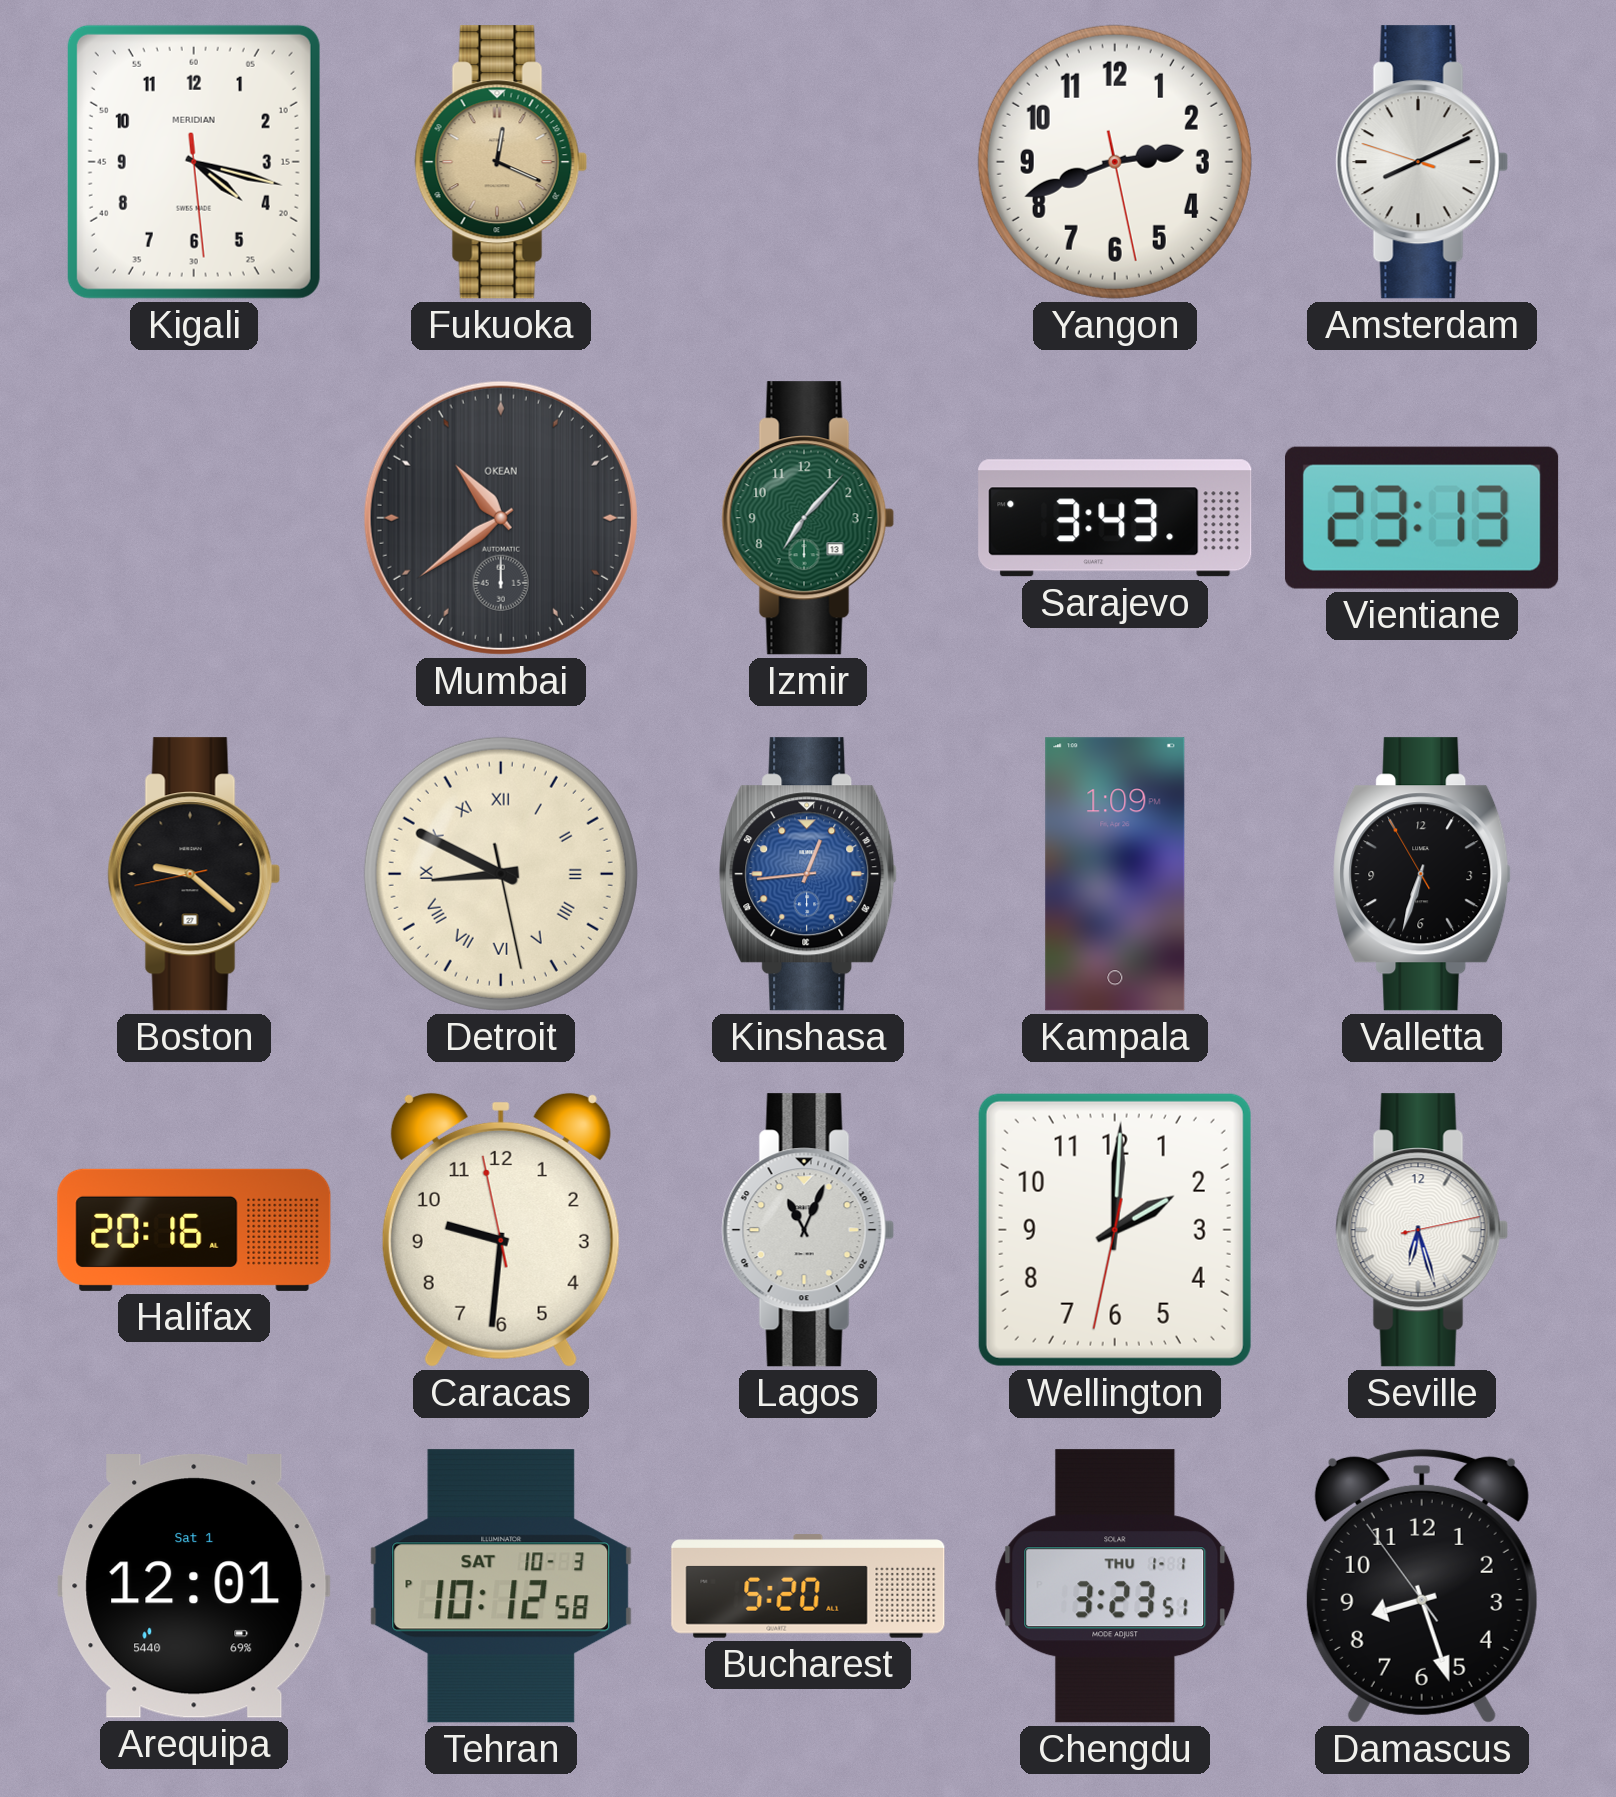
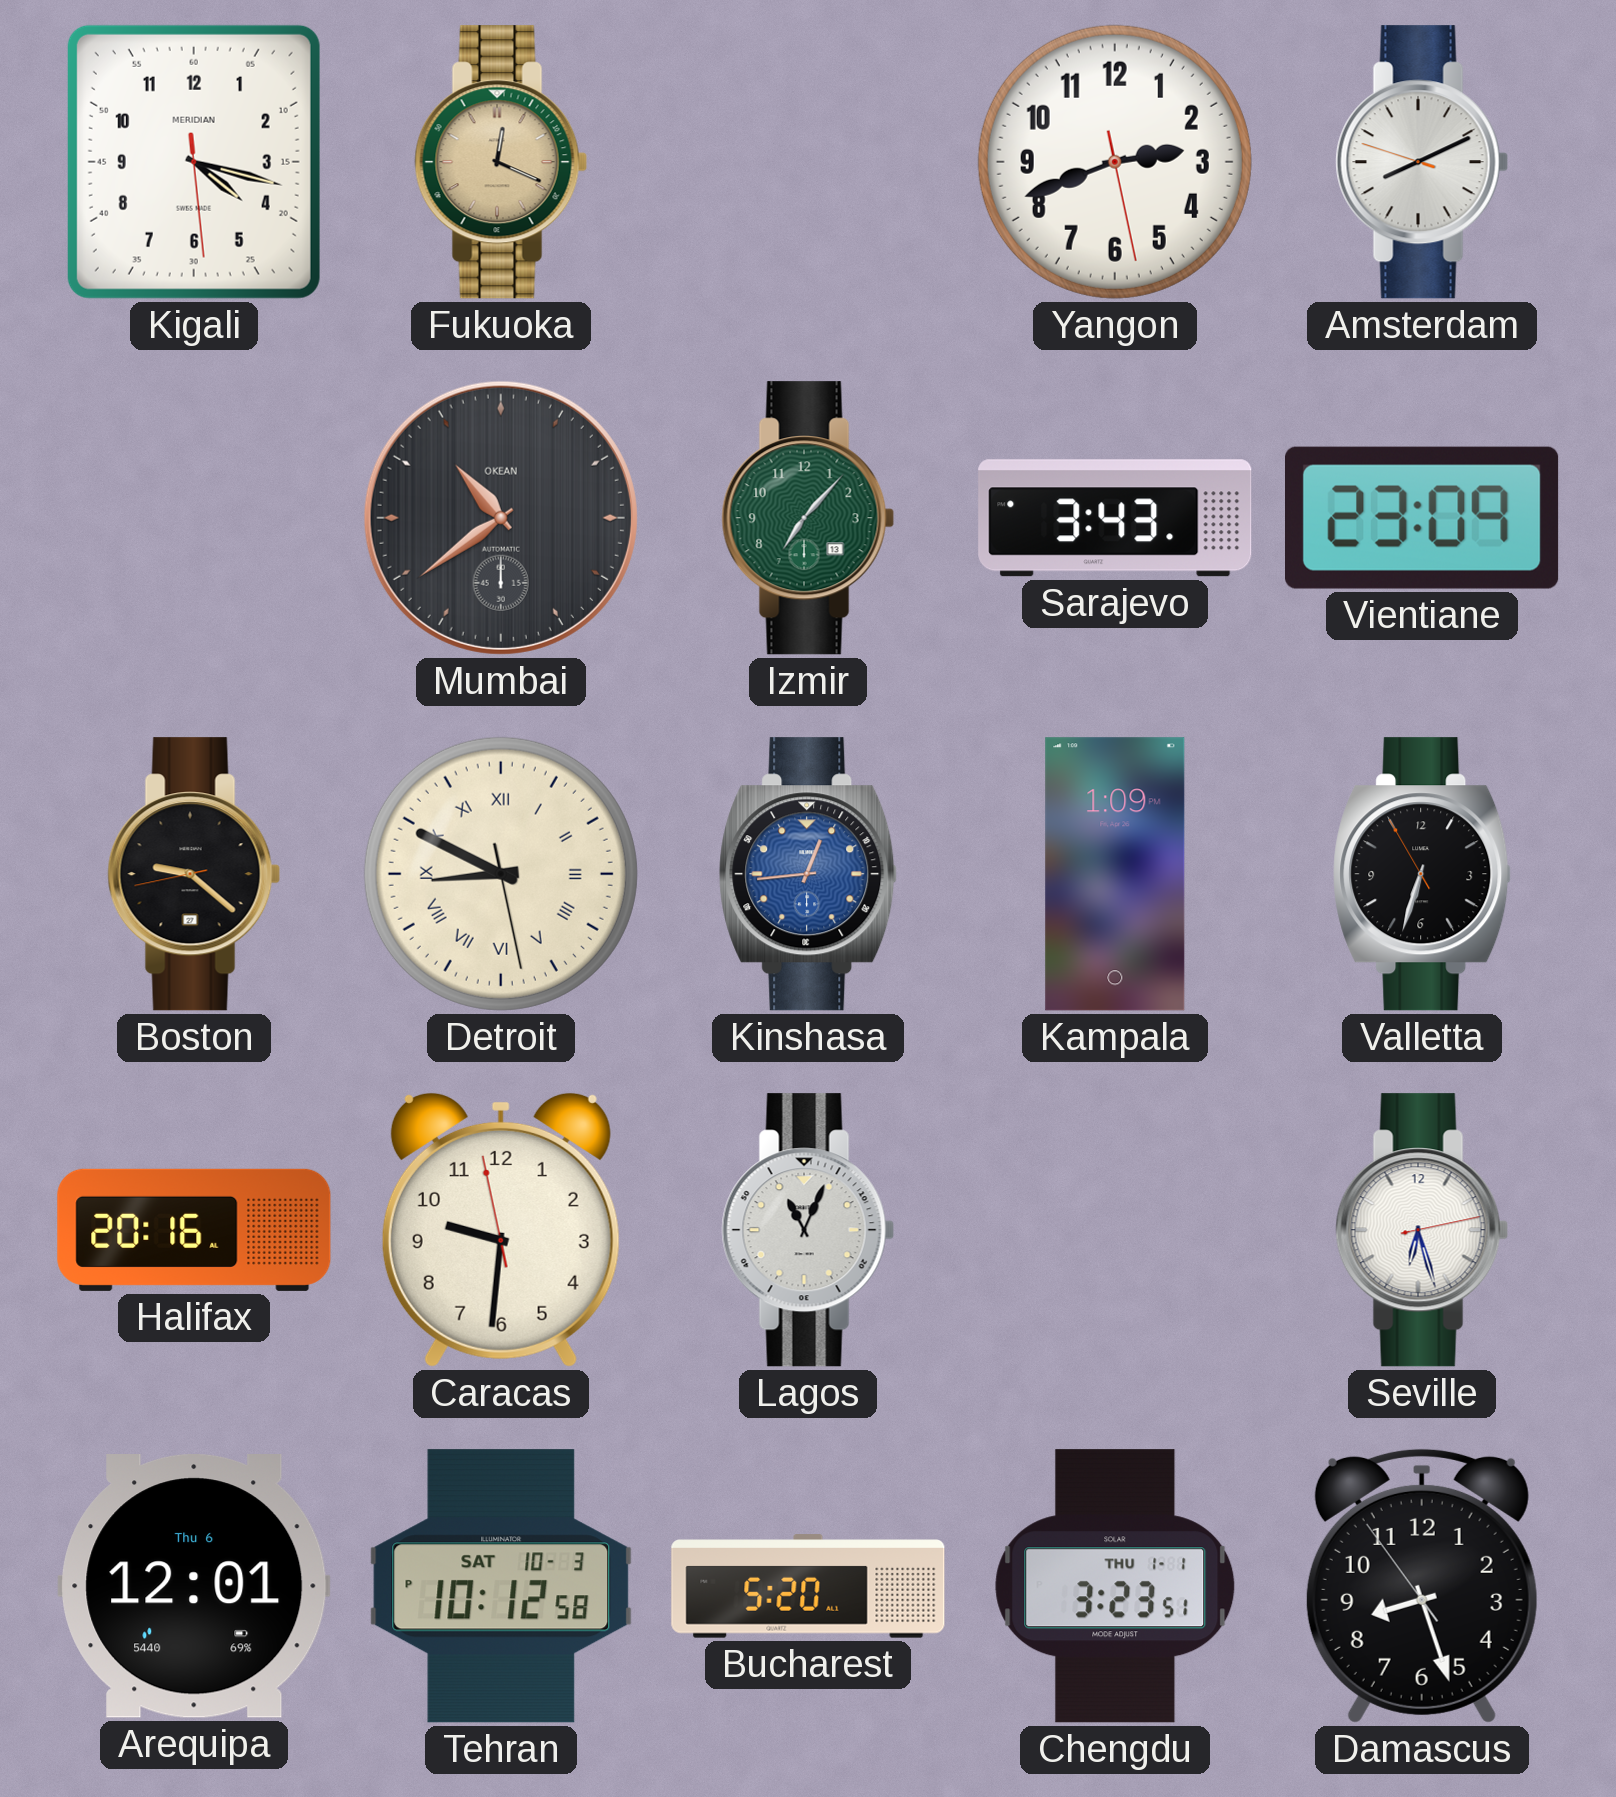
Vientiane: 23:13 -> 23:09 (1423, 518)
Wellington: 2:00 -> none (1115, 1230)
Arequipa date: Sat 1 -> Thu 6 (194, 1587)
